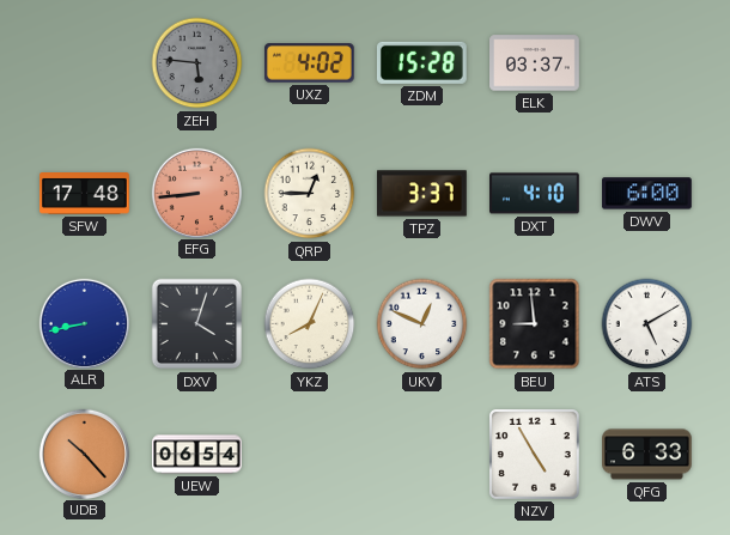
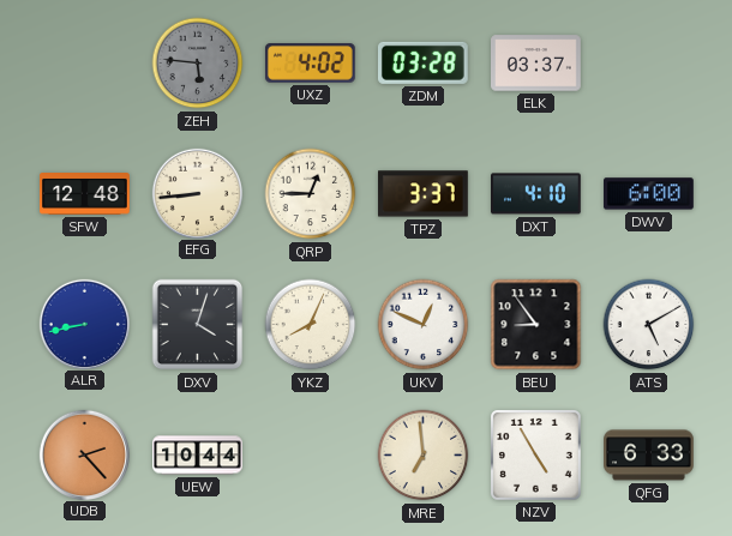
ZDM: 15:28 -> 03:28 (422, 62)
SFW: 17:48 -> 12:48 (85, 194)
EFG dial: salmon -> cream (197, 193)
BEU: 8:59 -> 8:54 (536, 325)
UDB: 10:23 -> 2:23 (84, 454)
UEW: 06:54 -> 10:44 (198, 456)
MRE: none -> 6:59 (424, 456)
